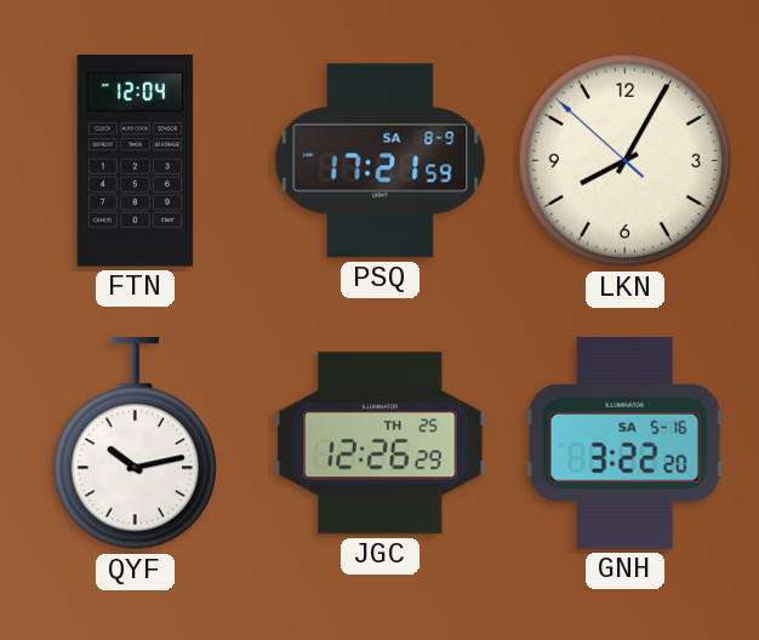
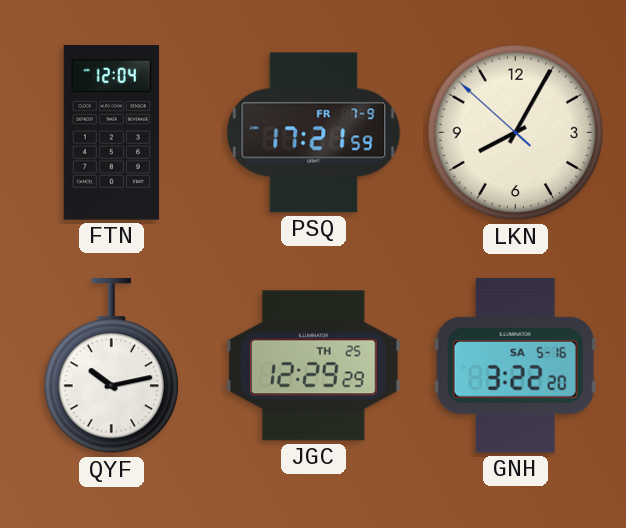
PSQ date: SA 8-9 -> FR 7-9 (314, 133)
JGC: 12:26 -> 12:29 (314, 366)
